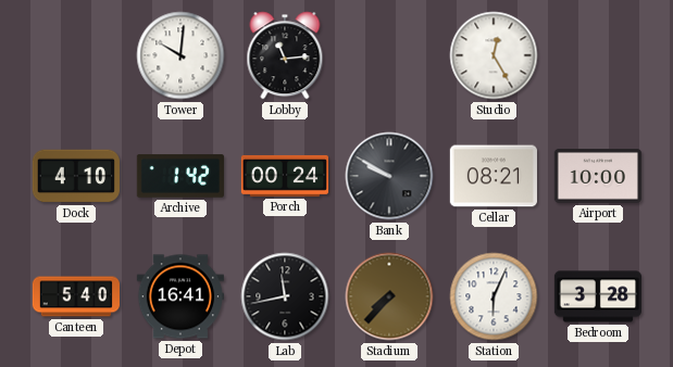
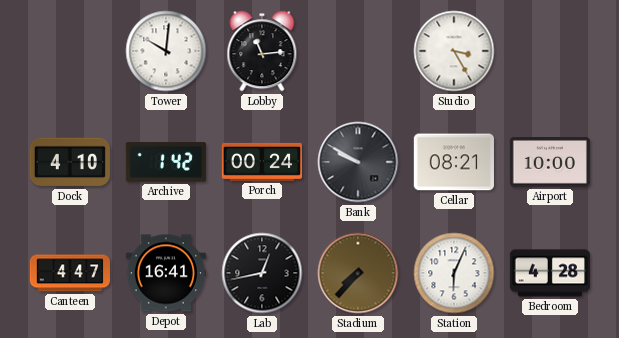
Studio: 12:25 -> 3:25 (454, 51)
Canteen: 5:40 -> 4:47 (69, 273)
Lab: 11:43 -> 12:43 (262, 273)
Bedroom: 3:28 -> 4:28 (549, 273)
